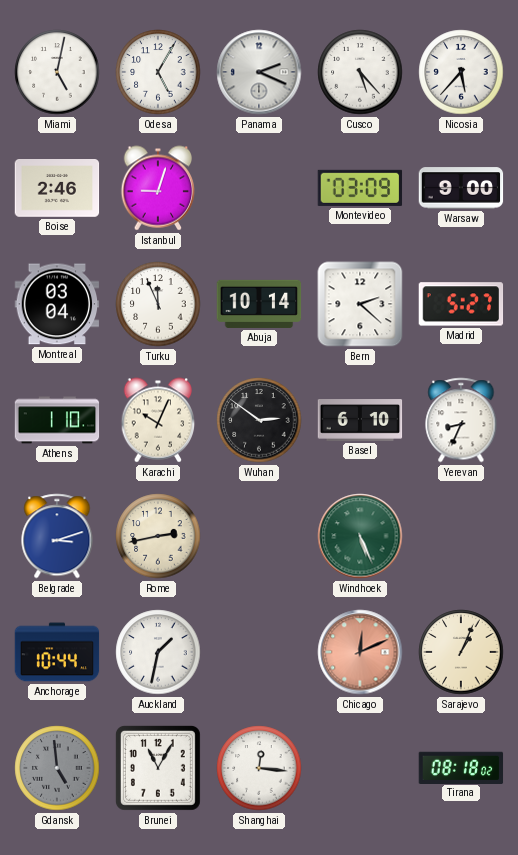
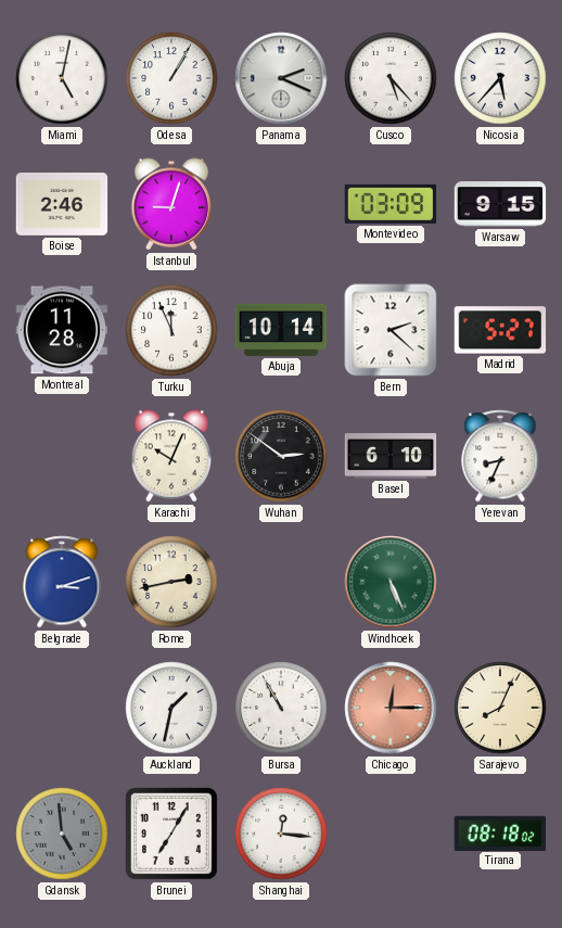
Odesa: 5:05 -> 1:05 (171, 78)
Warsaw: 9:00 -> 9:15 (500, 204)
Montreal: 03:04 -> 11:28 (62, 330)
Athens: 1:10 -> none (57, 420)
Anchorage: 10:44 -> none (57, 652)
Bursa: none -> 10:55 (281, 708)
Chicago: 12:11 -> 12:15 (391, 708)
Sarajevo: 1:04 -> 8:04 (500, 708)
Brunei: 11:05 -> 7:05 (171, 834)
